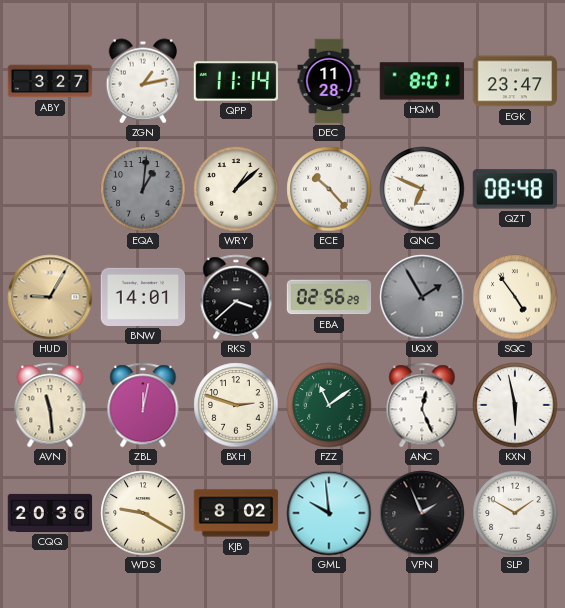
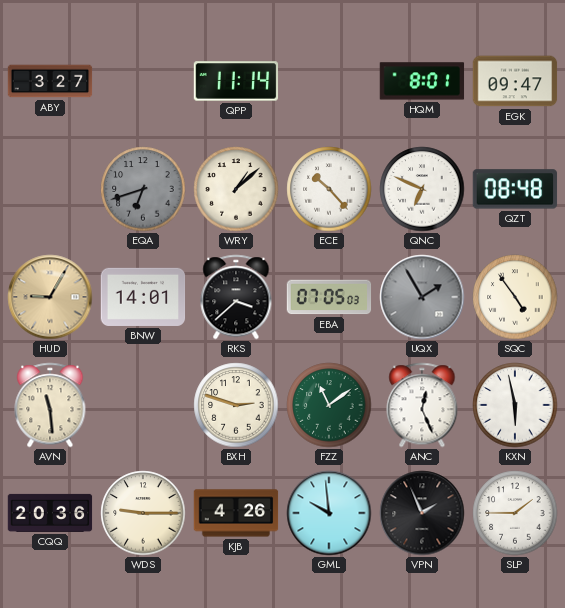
ZGN: 1:13 -> none (142, 81)
DEC: 11:28 -> none (329, 81)
EGK: 23:47 -> 09:47 (515, 81)
EQA: 1:01 -> 6:42 (143, 189)
EBA: 02:56 -> 07:05 (329, 297)
ZBL: 12:02 -> none (143, 405)
WDS: 9:20 -> 9:15 (143, 513)
KJB: 8:02 -> 4:26 (236, 513)
SLP: 1:50 -> 1:45 (515, 513)
